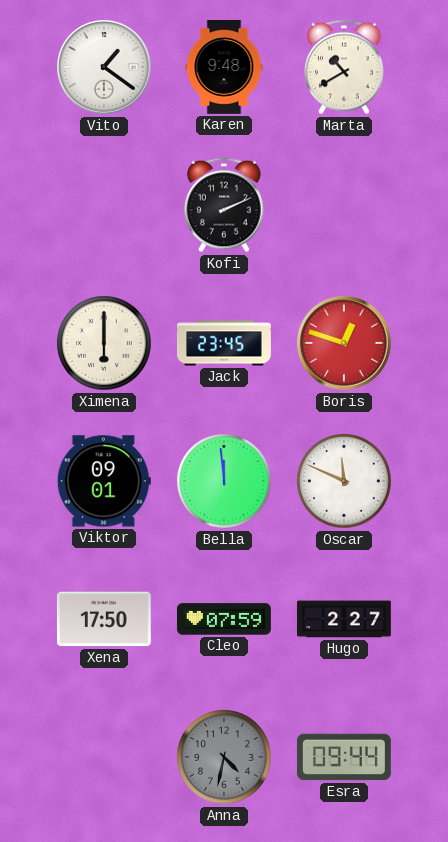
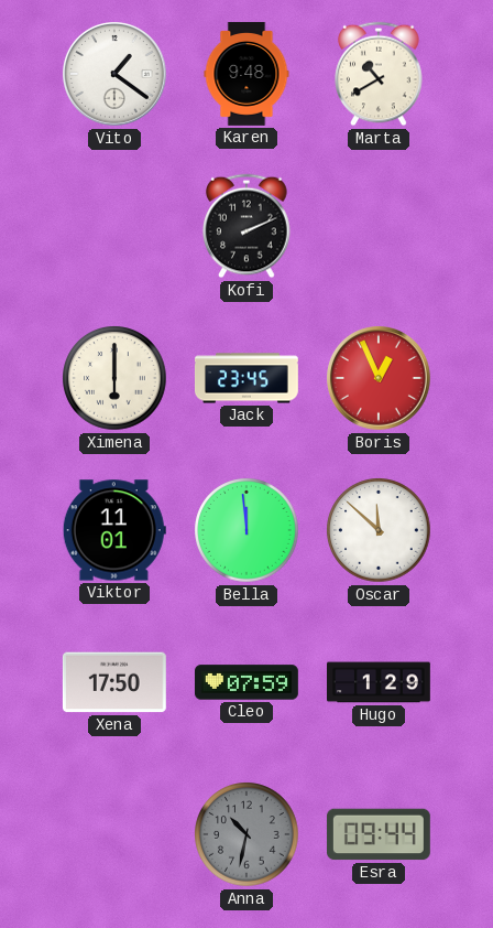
Boris: 12:48 -> 12:56 (380, 379)
Viktor: 09:01 -> 11:01 (114, 530)
Oscar: 11:49 -> 11:52 (379, 530)
Hugo: 2:27 -> 1:29 (380, 682)
Anna: 4:32 -> 10:32 (246, 834)
